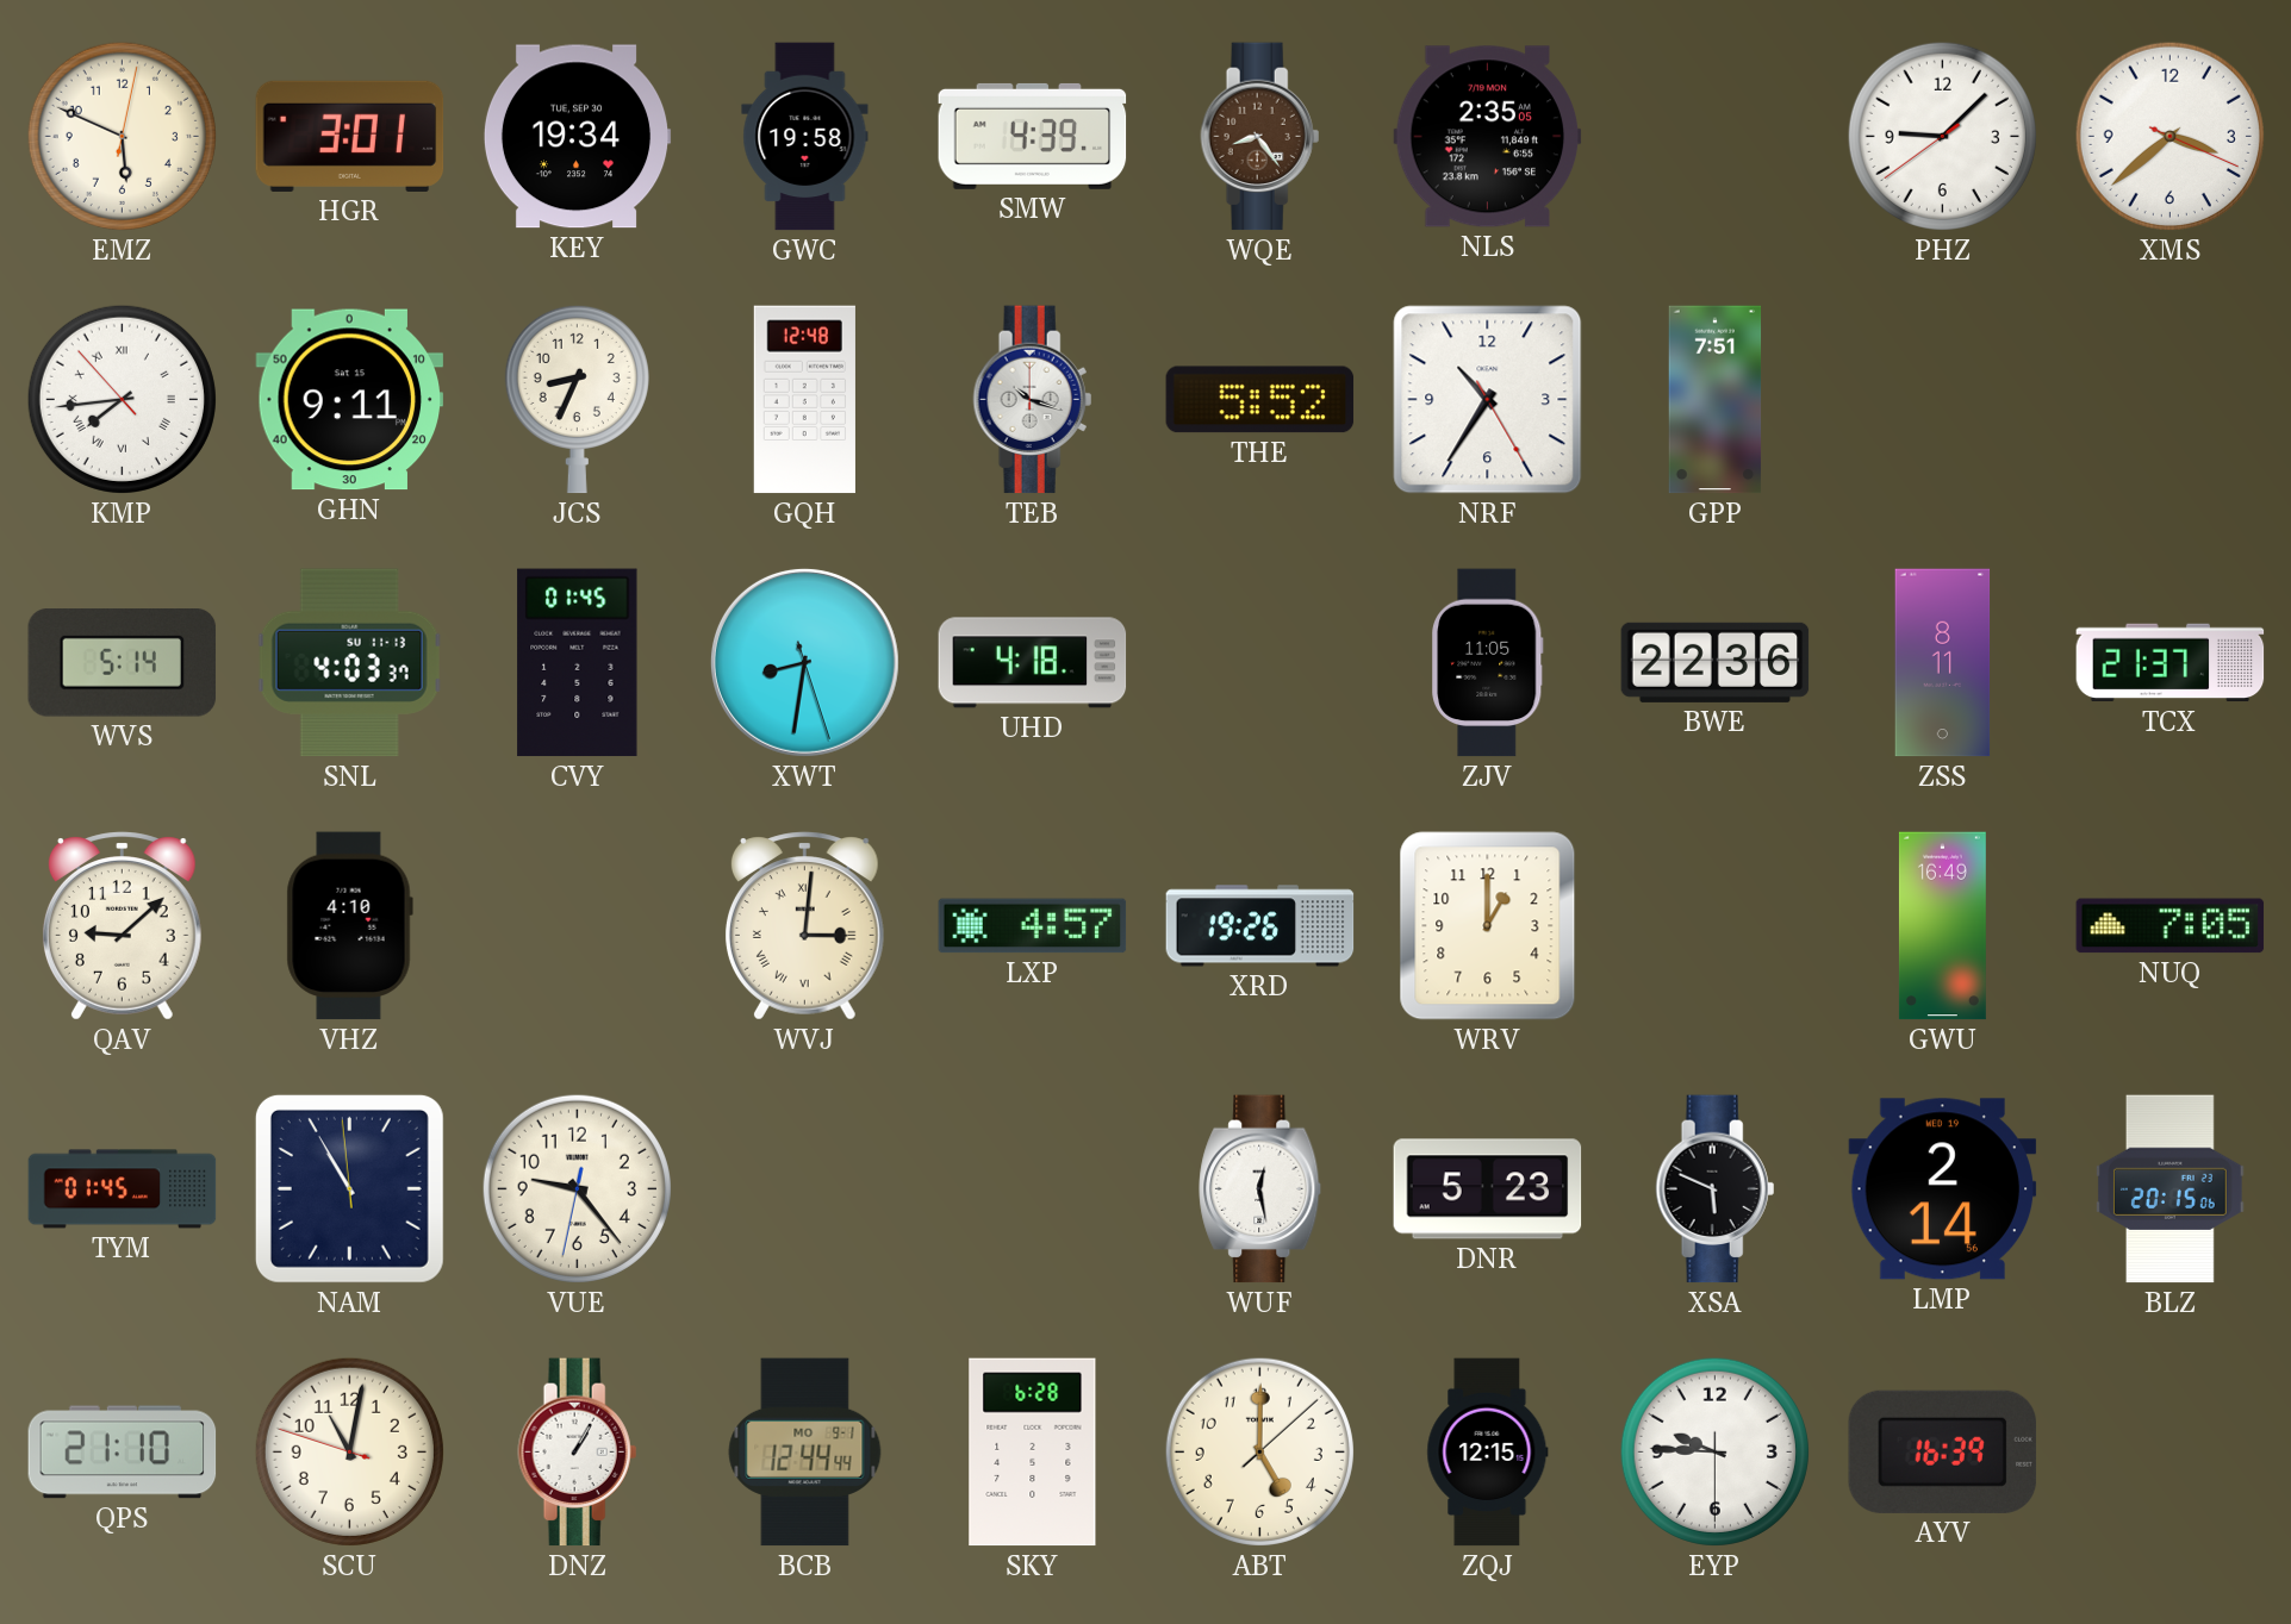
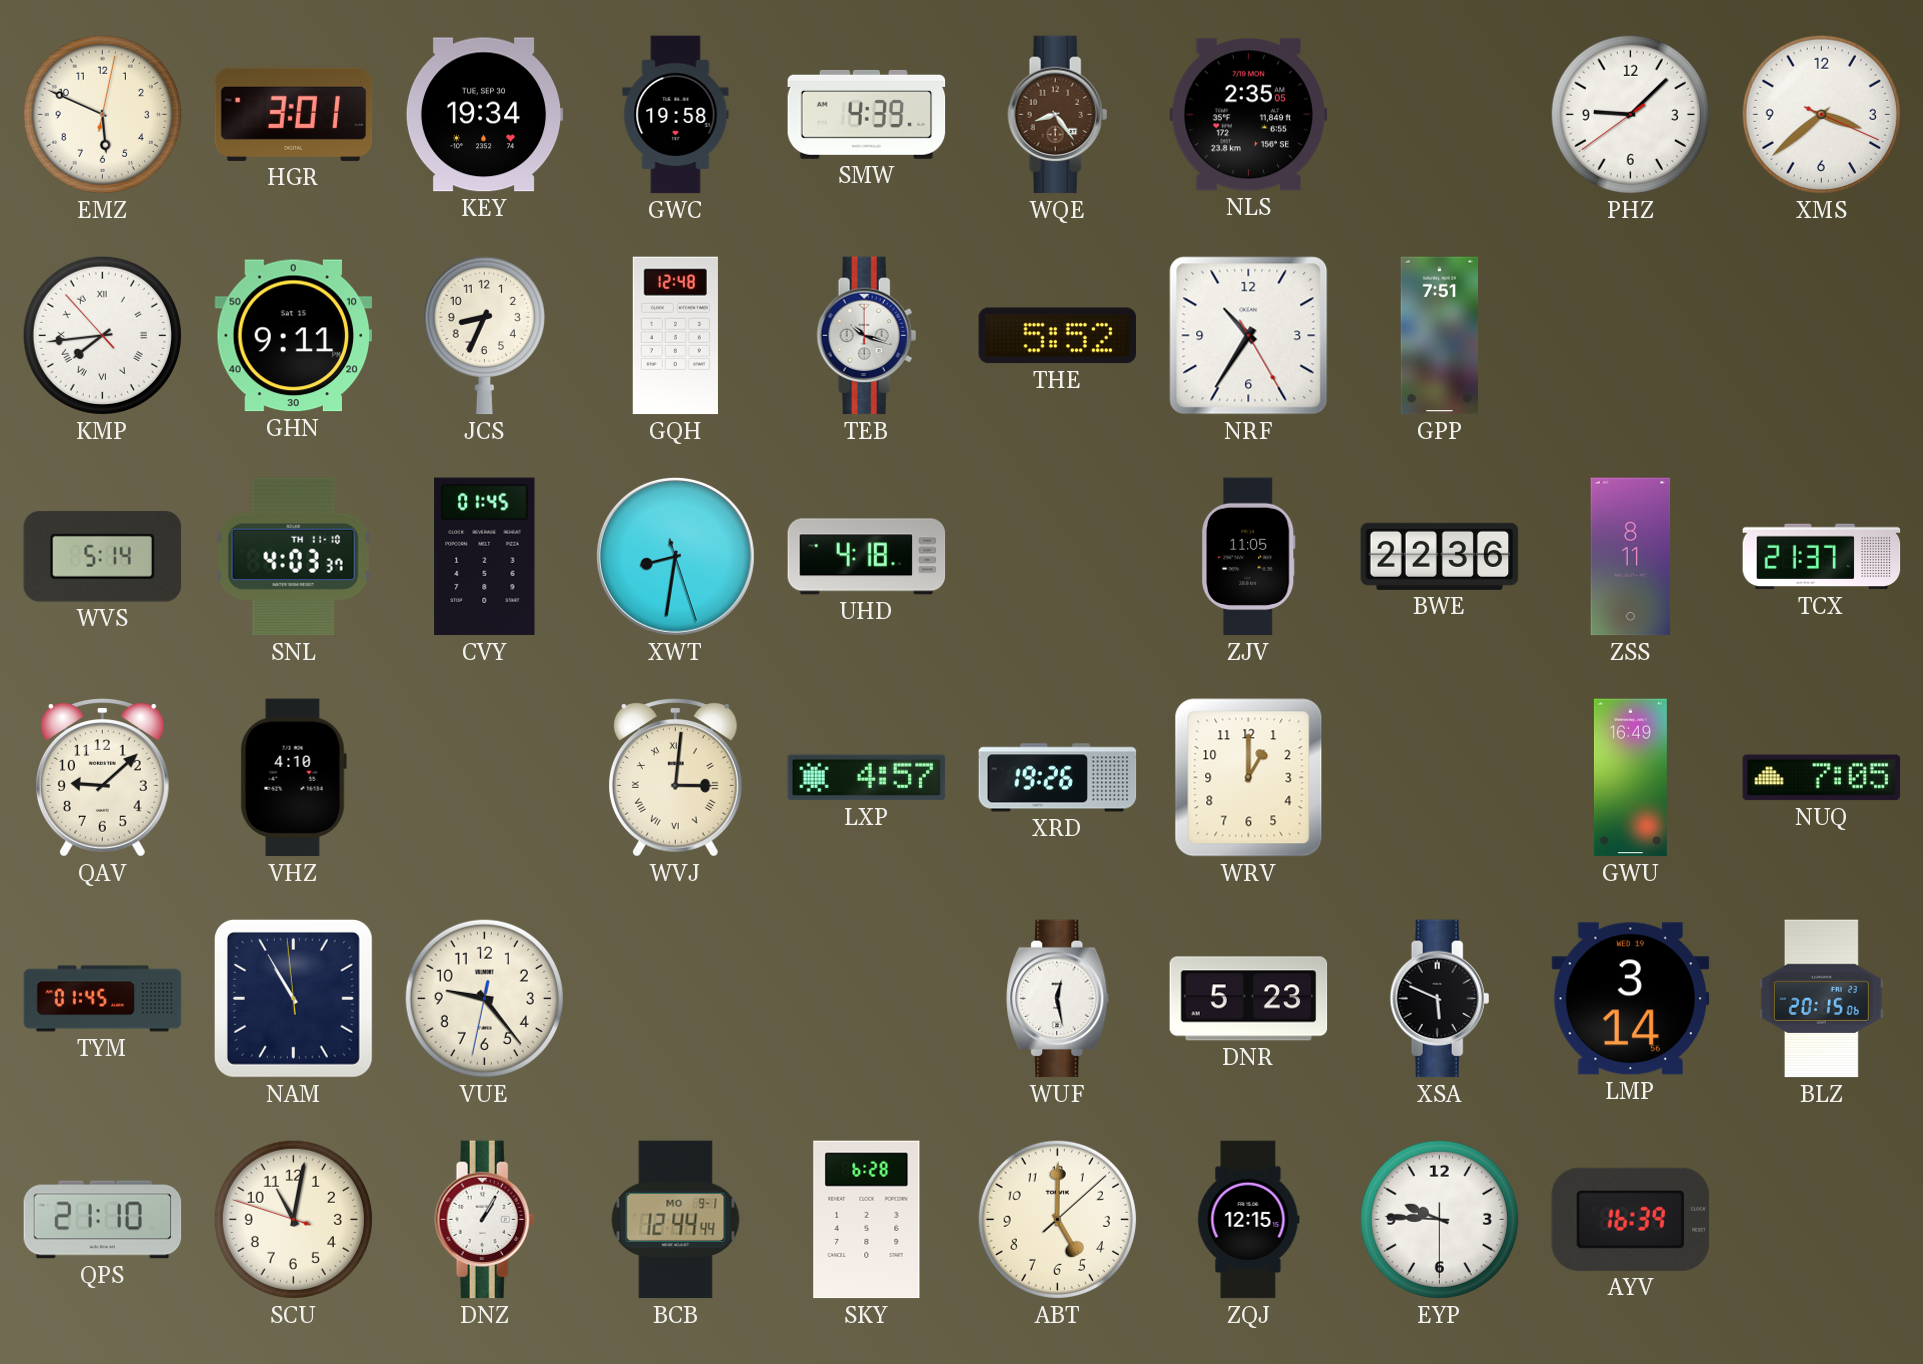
SNL date: SU 11-13 -> TH 11-10 (293, 557)
LMP: 2:14 -> 3:14 (1631, 999)
